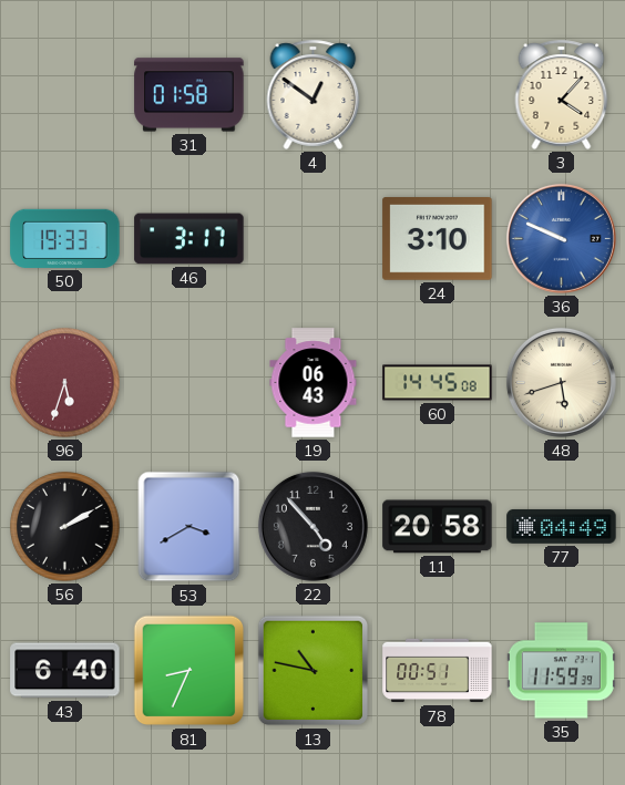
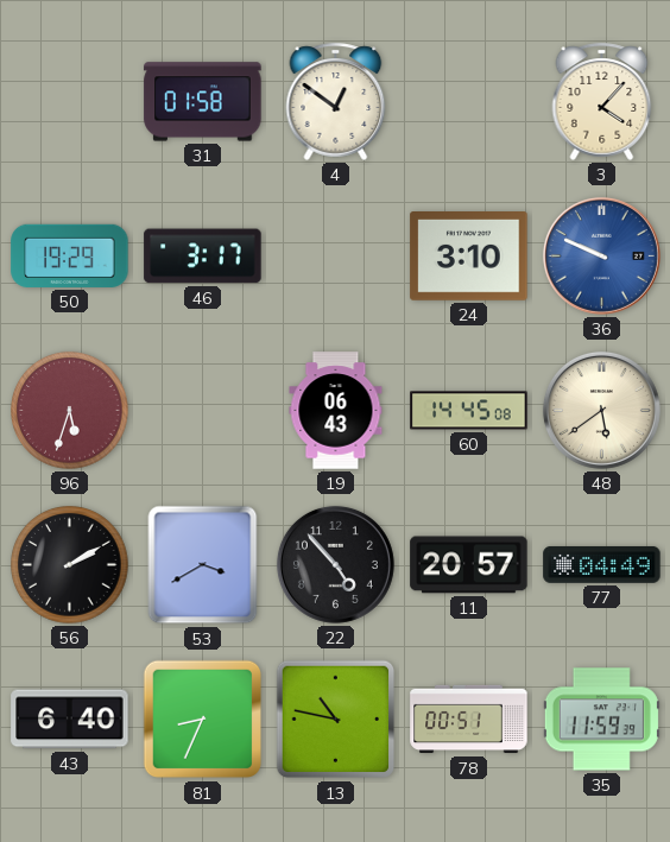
50: 19:33 -> 19:29 (70, 255)
48: 5:42 -> 5:39 (601, 410)
11: 20:58 -> 20:57 (469, 565)
